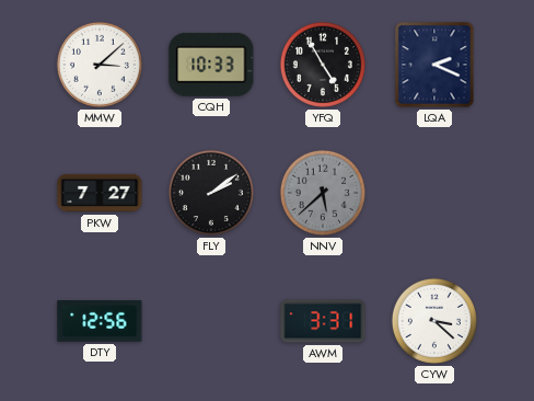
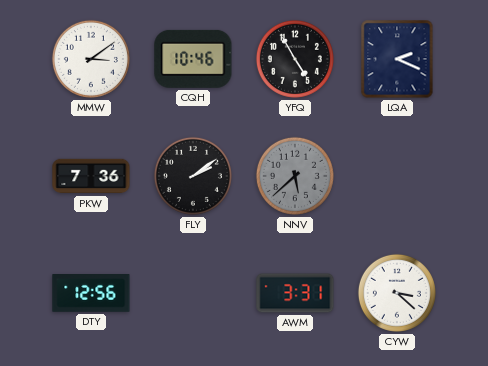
MMW: 3:08 -> 3:09 (91, 59)
CQH: 10:33 -> 10:46 (193, 59)
PKW: 7:27 -> 7:36 (91, 176)
